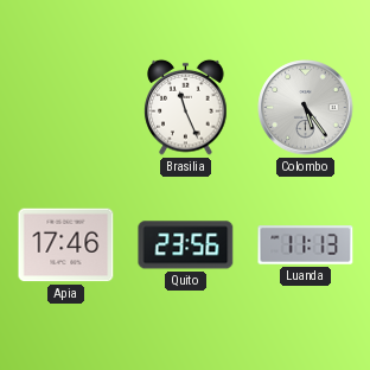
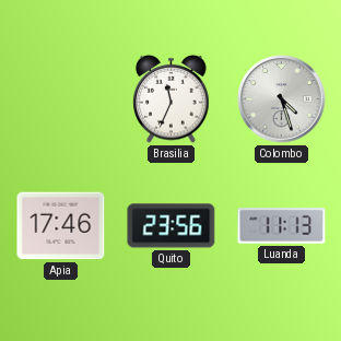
Brasilia: 11:26 -> 11:34 (172, 98)
Colombo: 5:24 -> 4:27 (282, 99)
